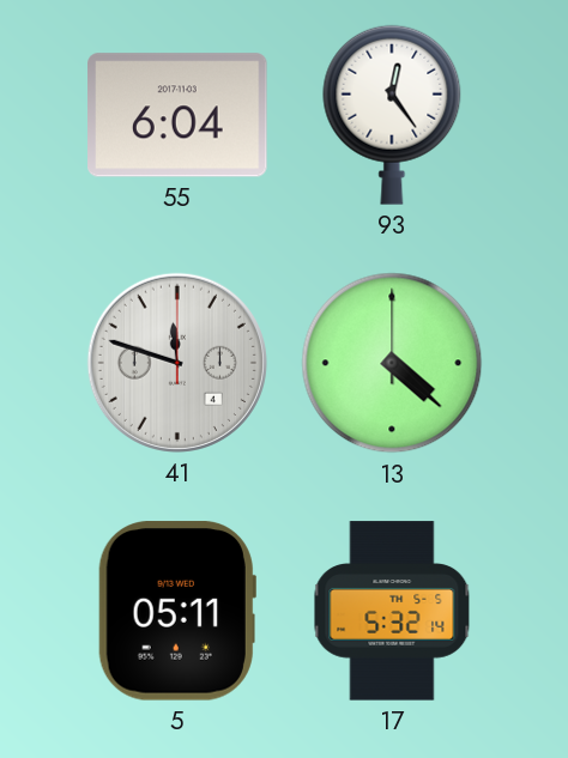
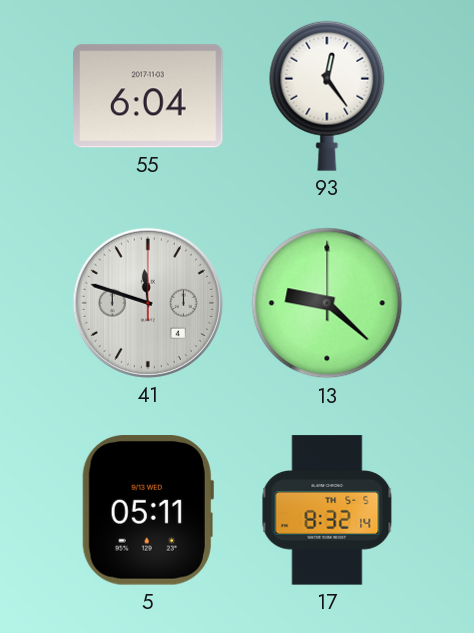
13: 4:22 -> 9:22 (327, 303)
17: 5:32 -> 8:32 (327, 510)
